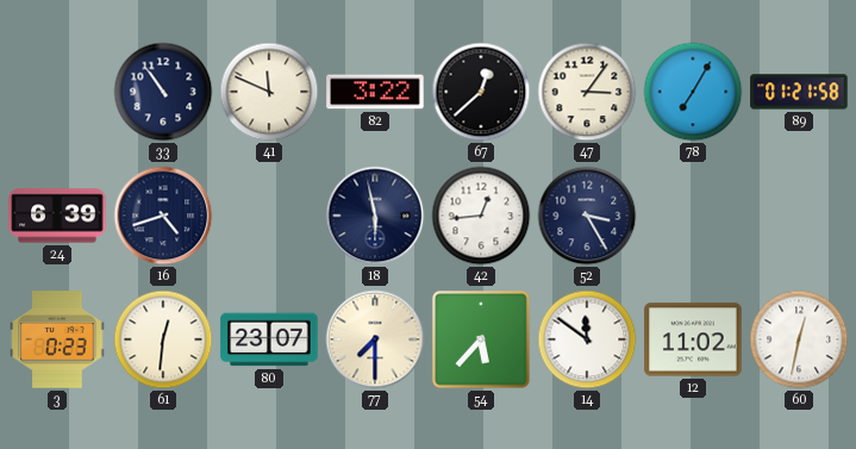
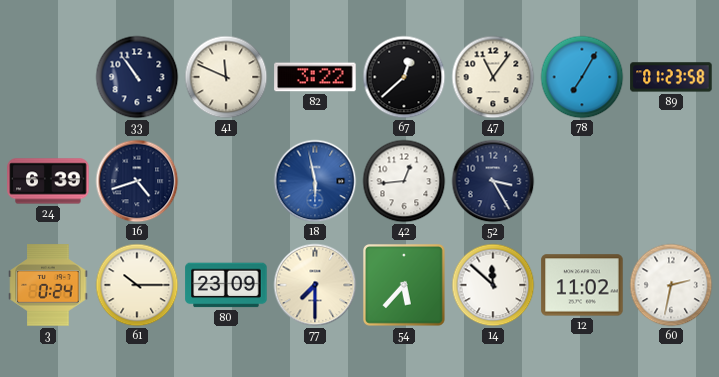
47: 3:06 -> 11:06 (493, 77)
89: 01:21 -> 01:23 (671, 77)
18 dial: navy -> blue (315, 181)
3: 0:23 -> 0:24 (48, 285)
61: 12:31 -> 10:15 (137, 285)
80: 23:07 -> 23:09 (226, 285)
14: 11:51 -> 11:52 (493, 285)
60: 12:32 -> 2:32 (671, 285)
